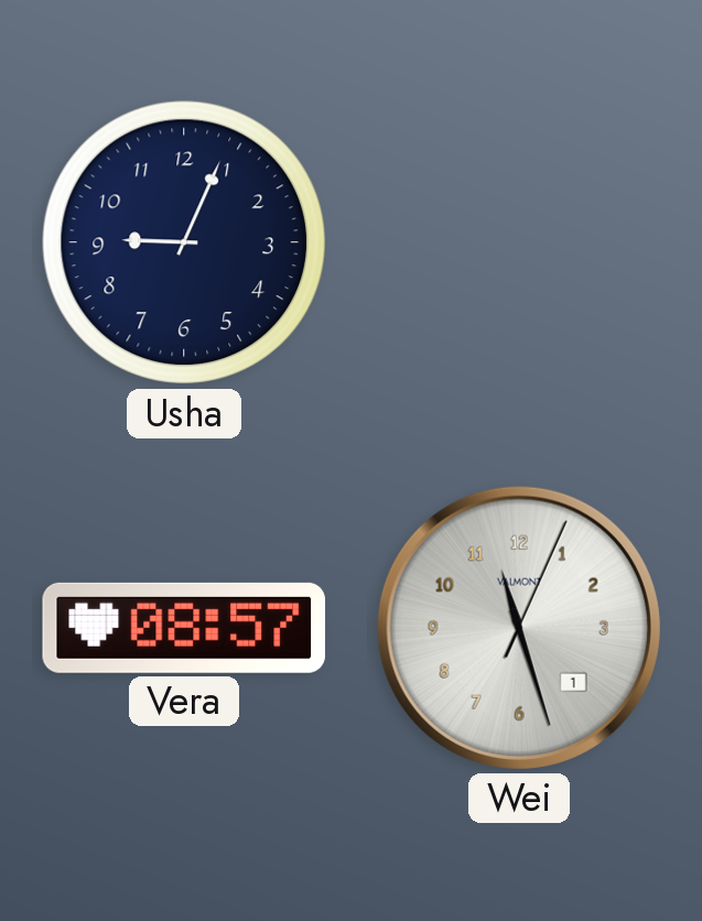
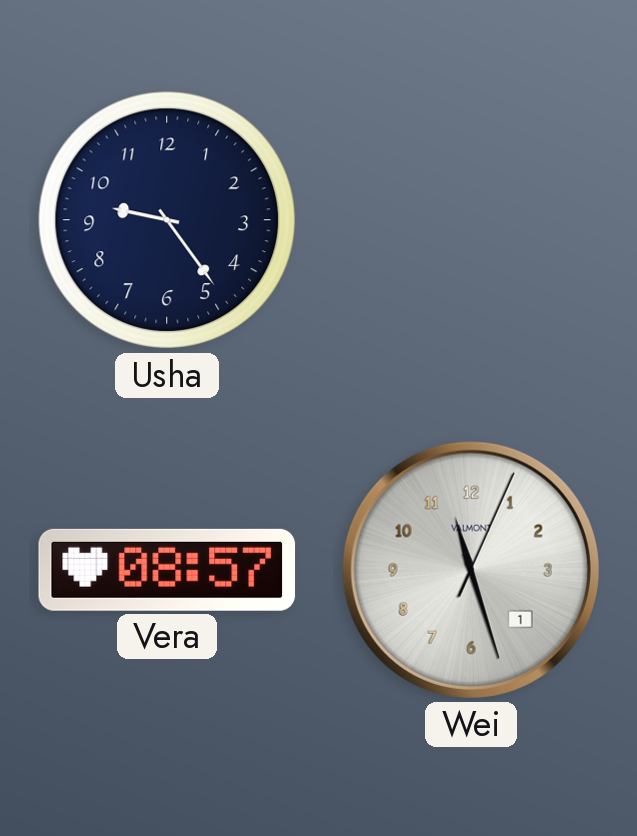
Usha: 9:04 -> 9:24 (167, 220)
